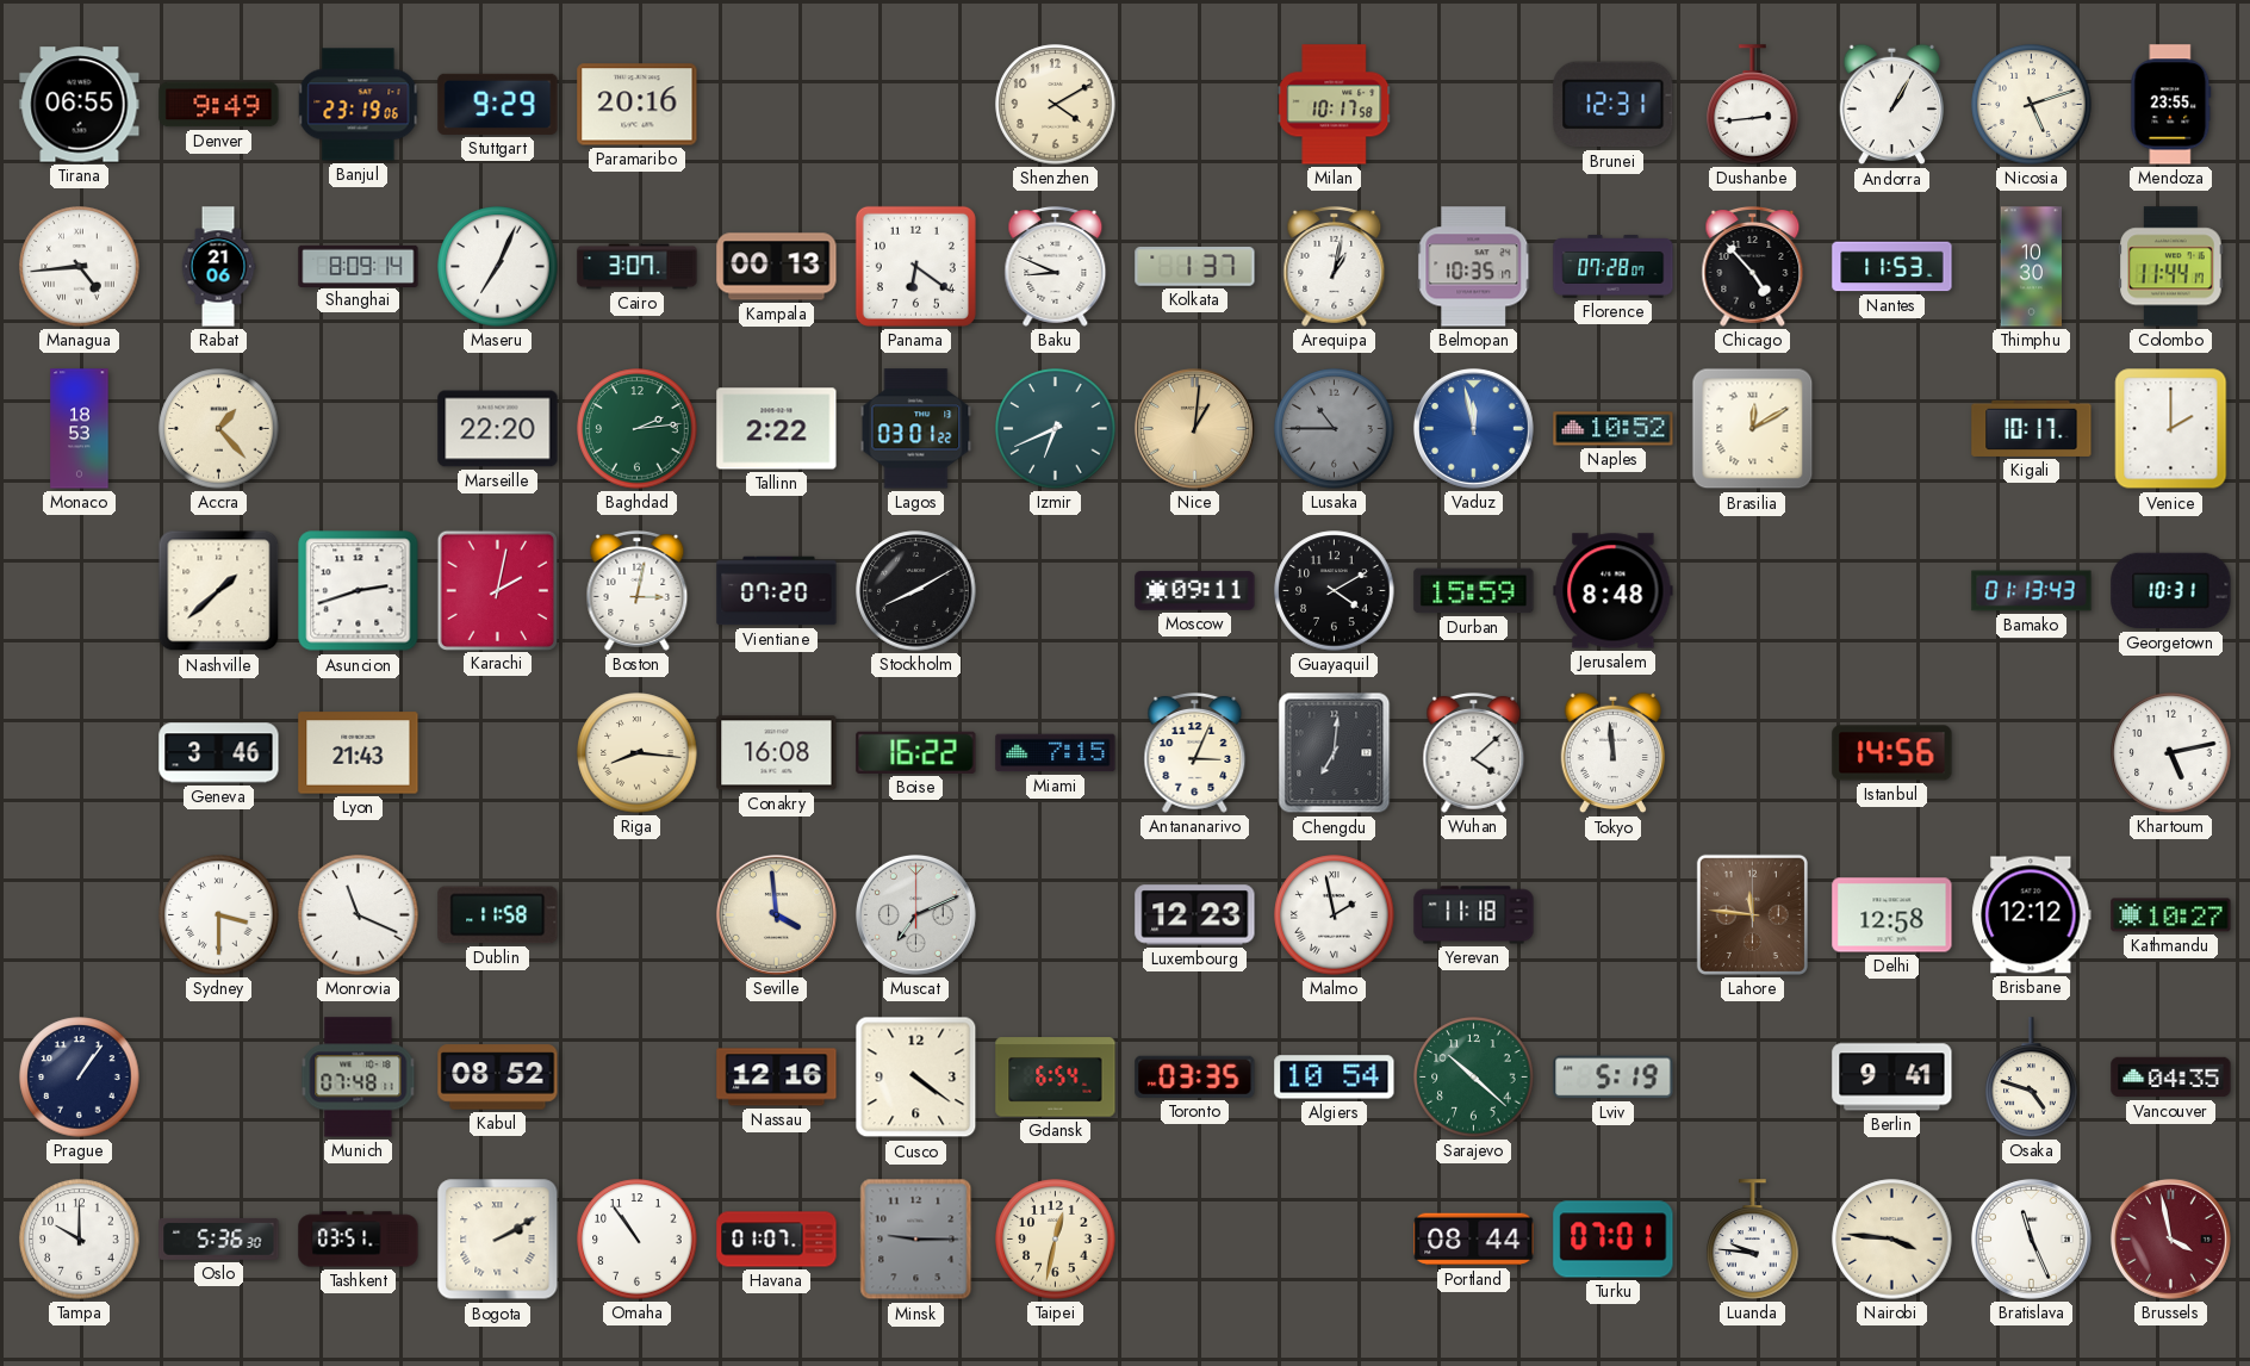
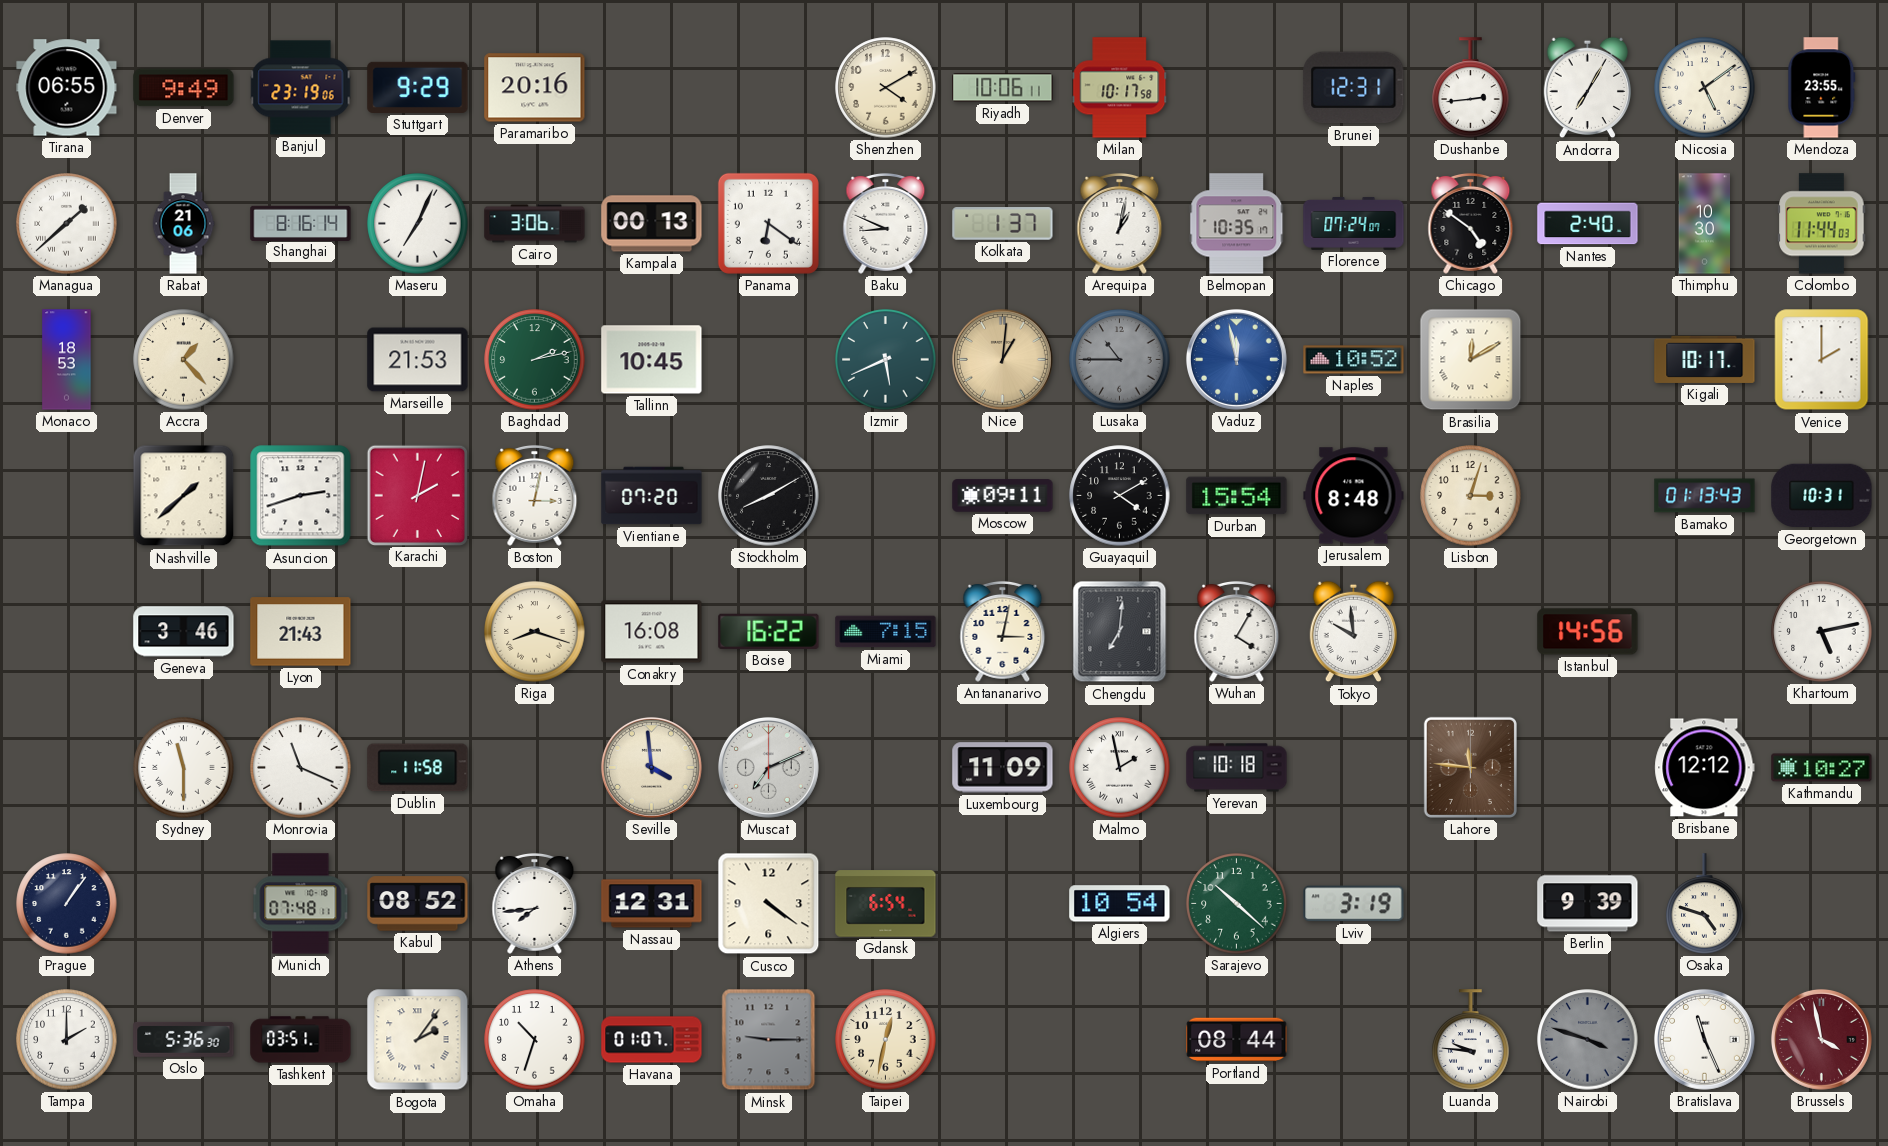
Riyadh: none -> 10:06 (1003, 88)
Andorra: 1:05 -> 7:05 (1587, 88)
Nicosia: 5:12 -> 5:09 (1705, 88)
Managua: 4:44 -> 1:38 (67, 224)
Shanghai: 8:09 -> 8:16 (301, 223)
Cairo: 3:07 -> 3:06 (535, 224)
Florence: 07:28 -> 07:24 (1354, 223)
Chicago: 4:53 -> 4:51 (1471, 223)
Nantes: 11:53 -> 2:40 (1588, 224)
Colombo: 11:44:17 -> 11:44:03 (1822, 224)
Marseille: 22:20 -> 21:53 (418, 360)
Baghdad: 2:14 -> 2:13 (535, 360)
Tallinn: 2:22 -> 10:45 (652, 360)
Lagos: 03:01 -> none (916, 429)
Izmir: 6:41 -> 5:41 (886, 360)
Durban: 15:59 -> 15:54 (1237, 496)
Lisbon: none -> 3:03 (1471, 496)
Riga: 8:16 -> 8:18 (535, 632)
Antananarivo: 3:04 -> 3:02 (1003, 631)
Wuhan: 4:08 -> 4:05 (1237, 631)
Tokyo: 11:59 -> 9:59 (1353, 632)
Sydney: 3:30 -> 11:30 (184, 768)
Luxembourg: 12:23 -> 11:09 (1003, 768)
Yerevan: 11:18 -> 10:18 (1237, 768)
Delhi: 12:58 -> none (1892, 915)
Athens: none -> 7:44 (535, 903)
Nassau: 12:16 -> 12:31 (652, 904)
Toronto: 03:35 -> none (1195, 1076)
Lviv: 5:19 -> 3:19 (1354, 904)
Berlin: 9:41 -> 9:39 (1588, 904)
Vancouver: 04:35 -> none (2171, 1078)
Tampa: 10:00 -> 2:00 (67, 1040)
Bogota: 2:10 -> 2:06 (418, 1040)
Omaha: 10:54 -> 10:33 (535, 1040)
Turku: 07:01 -> none (1614, 1240)
Nairobi: 3:46 -> 3:48 (1588, 1040)
Nairobi dial: cream -> grey (1588, 1040)
